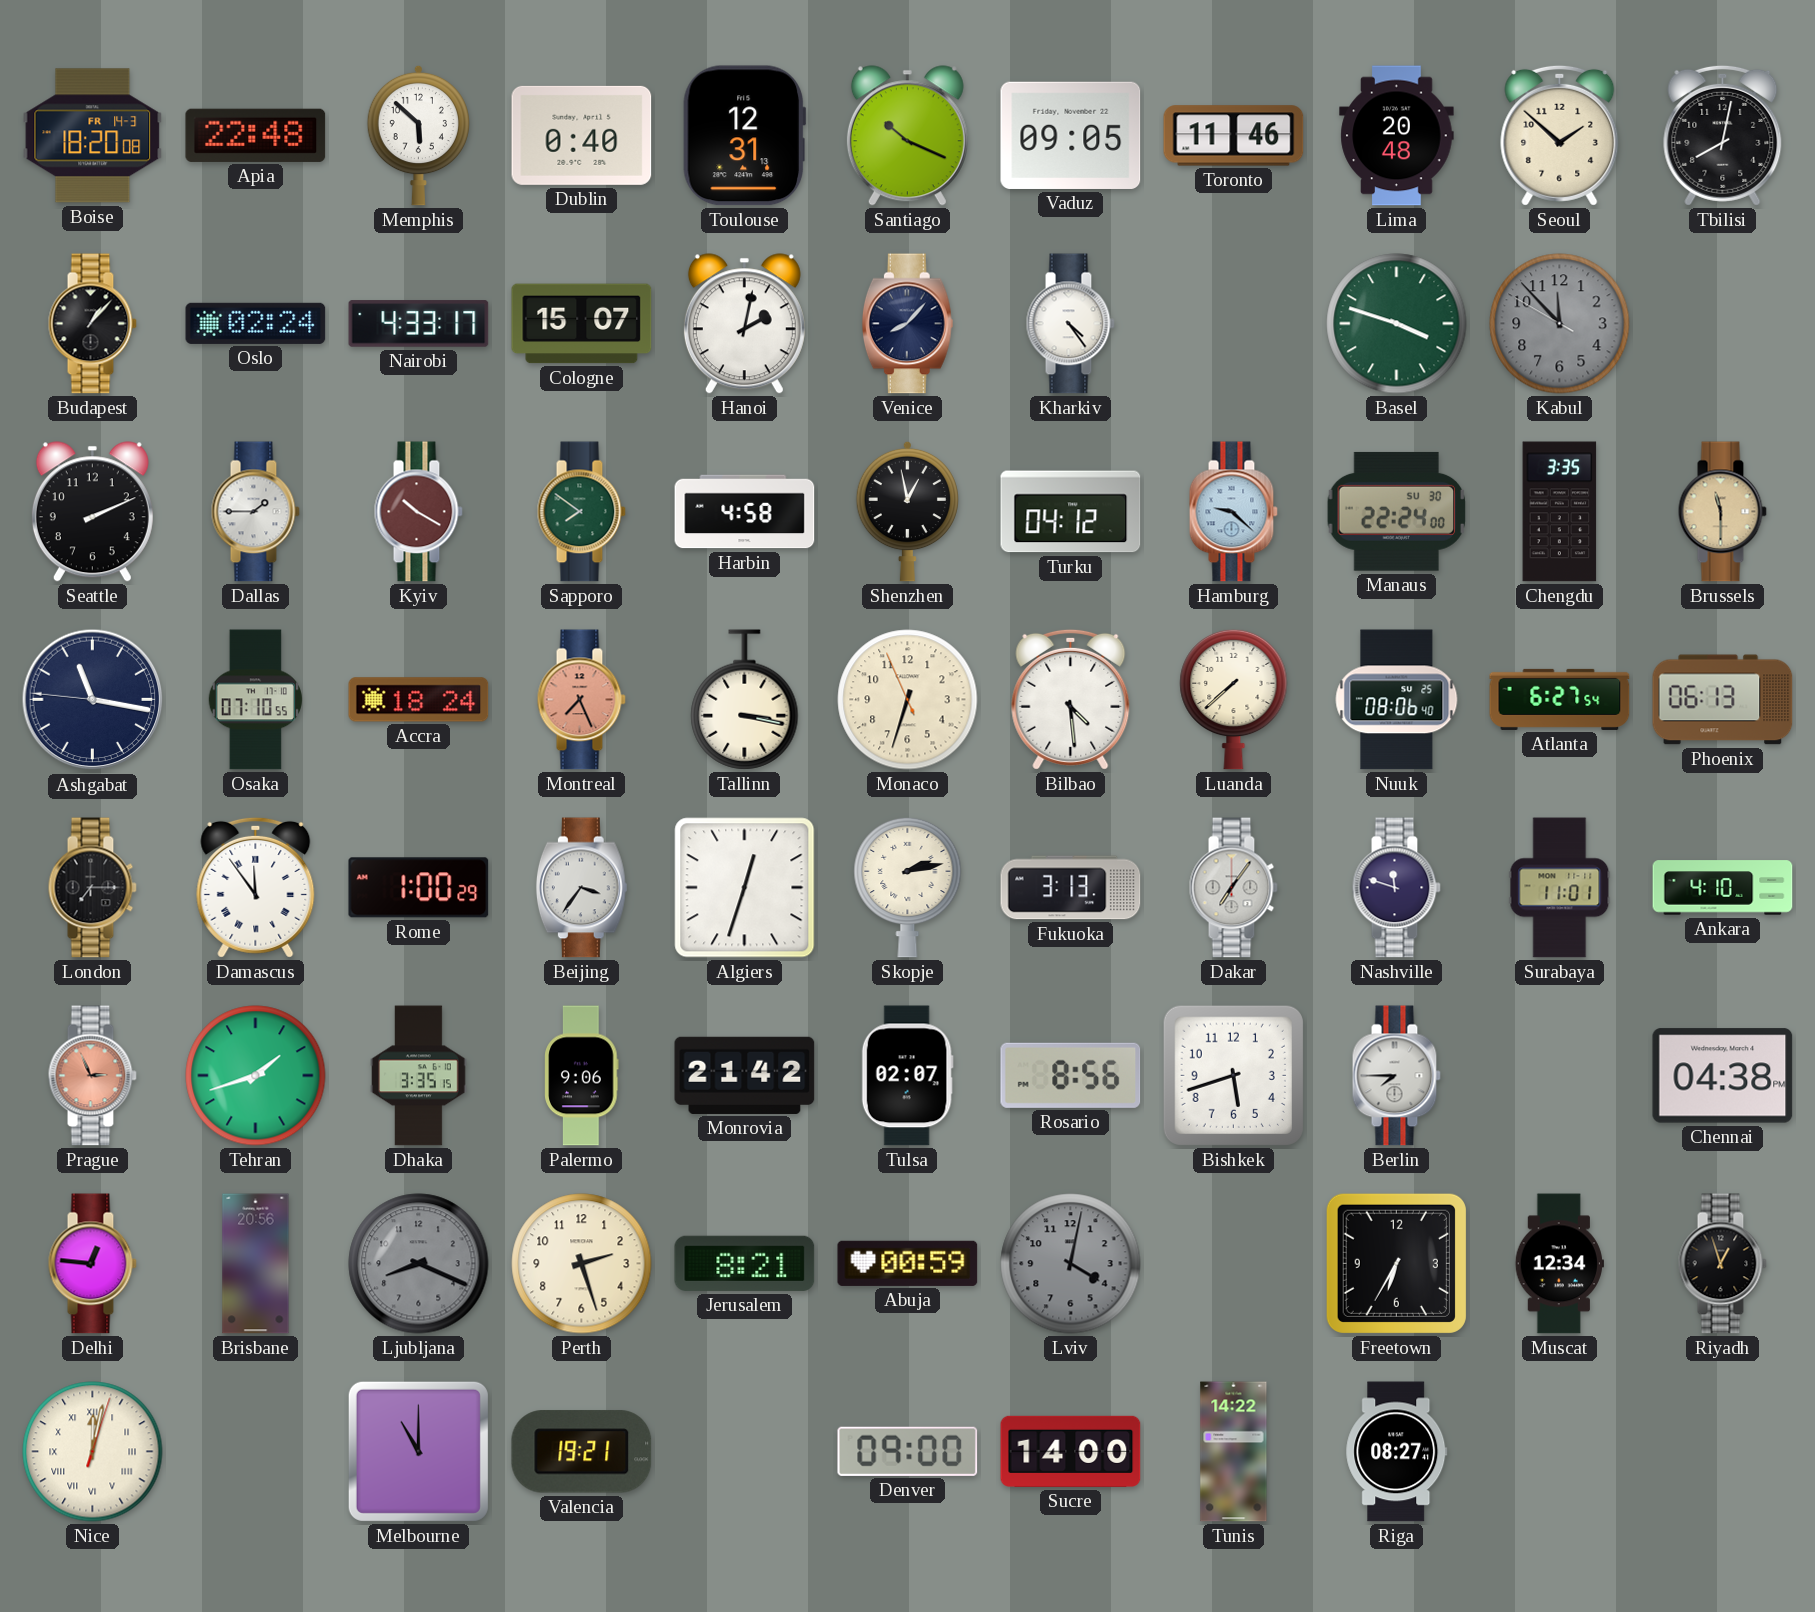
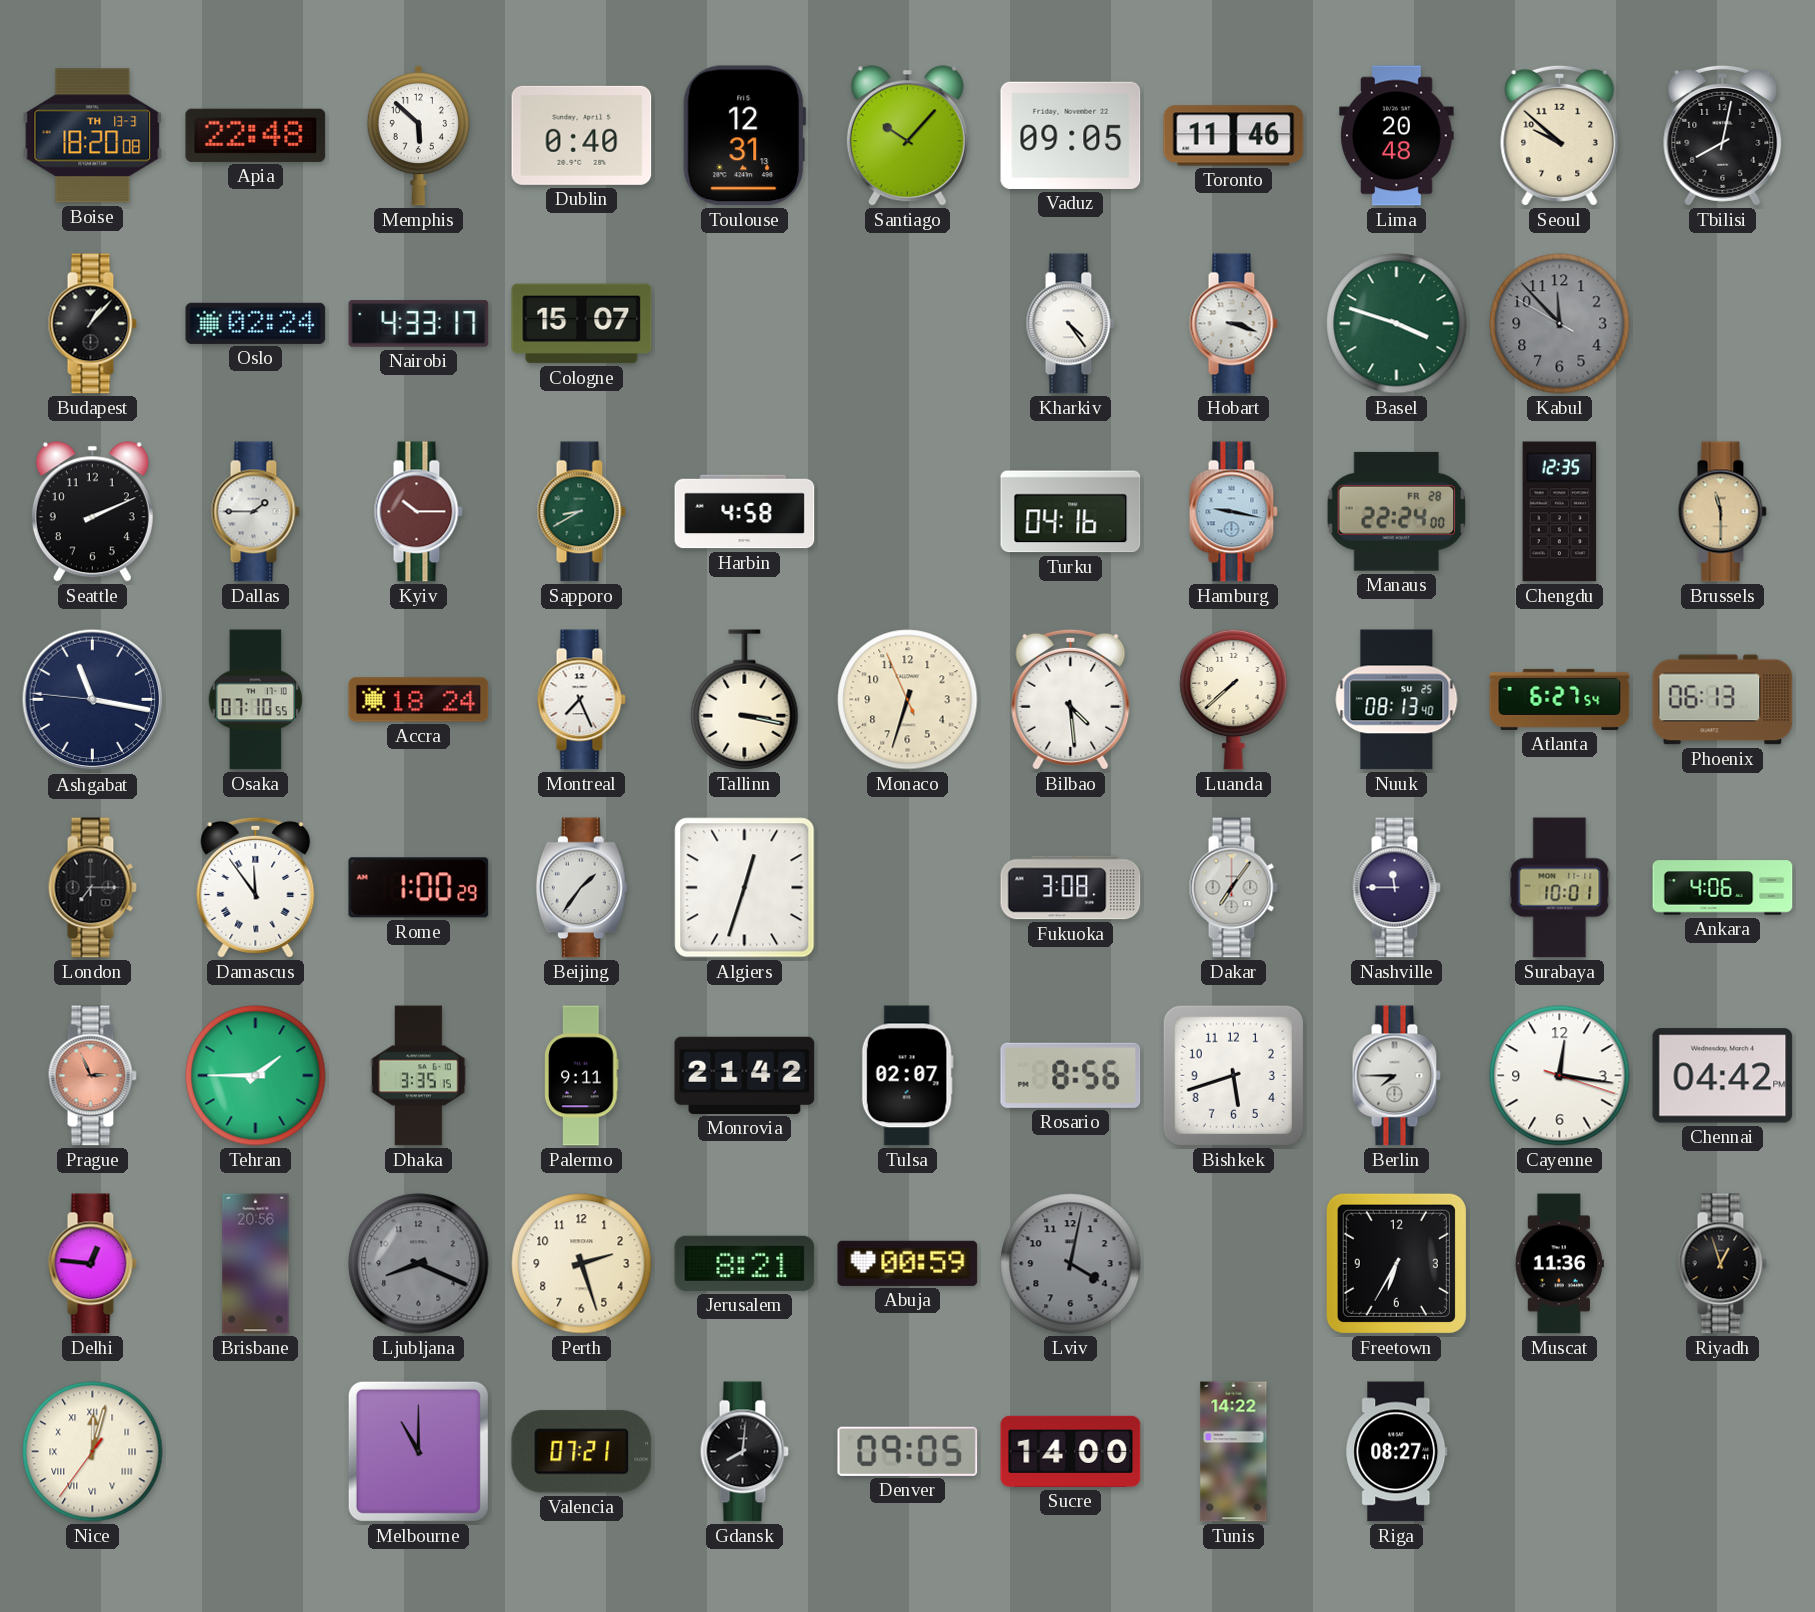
Boise date: FR 14-3 -> TH 13-3 (93, 136)
Santiago: 10:19 -> 10:07 (907, 136)
Seoul: 1:52 -> 9:52 (1560, 135)
Hanoi: 2:02 -> none (744, 324)
Venice: 8:07 -> none (907, 324)
Hobart: none -> 3:18 (1233, 324)
Kyiv: 10:20 -> 10:15 (418, 512)
Sapporo: 7:51 -> 8:40 (581, 512)
Shenzhen: 12:58 -> none (907, 511)
Turku: 04:12 -> 04:16 (1071, 512)
Hamburg: 9:22 -> 9:17 (1233, 512)
Manaus date: SU 30 -> FR 28 (1397, 511)
Chengdu: 3:35 -> 12:35 (1560, 512)
Montreal dial: salmon -> white (581, 700)
Nuuk: 08:06 -> 08:13 (1397, 700)
Beijing: 3:36 -> 1:36 (581, 888)
Skopje: 2:13 -> none (908, 887)
Fukuoka: 3:13 -> 3:08 (1071, 888)
Nashville: 11:48 -> 11:45 (1396, 888)
Surabaya: 11:01 -> 10:01 (1560, 888)
Ankara: 4:10 -> 4:06 (1723, 888)
Tehran: 1:42 -> 1:45 (256, 1076)
Palermo: 9:06 -> 9:11 (582, 1076)
Cayenne: none -> 12:16 (1560, 1076)
Chennai: 04:38 -> 04:42 (1723, 1076)
Muscat: 12:34 -> 11:36 (1559, 1264)
Nice: 12:02:03 -> 12:02:36 (93, 1452)
Valencia: 19:21 -> 07:21 (582, 1452)
Gdansk: none -> 8:01 (744, 1452)
Denver: 09:00 -> 09:05 (908, 1451)
